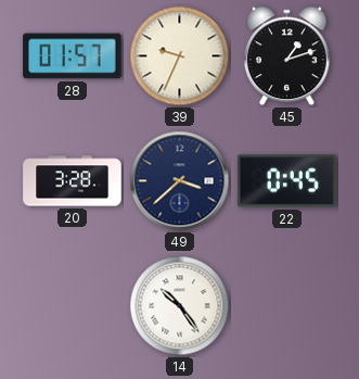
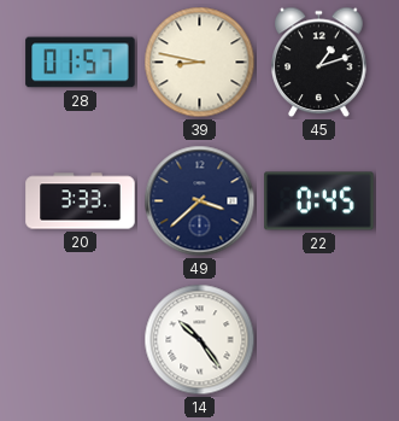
39: 9:34 -> 8:47 (200, 63)
20: 3:28 -> 3:33 (81, 201)
